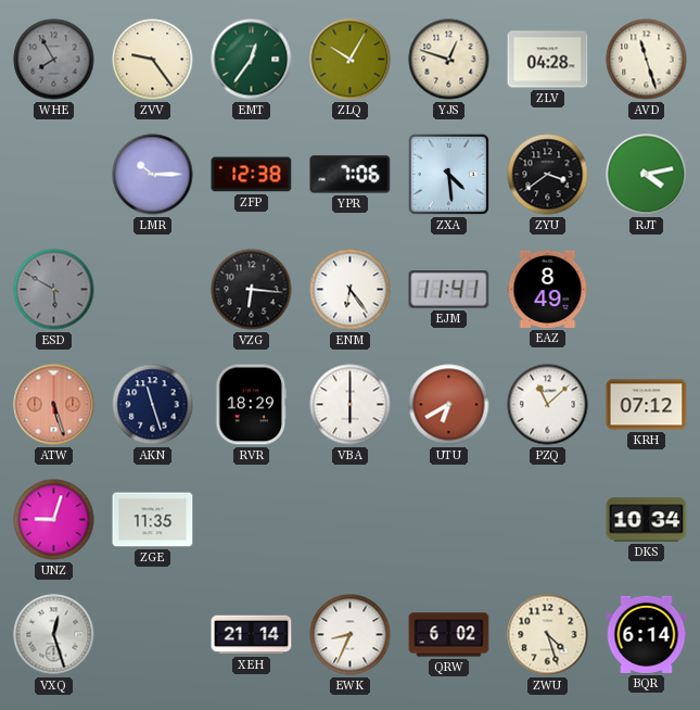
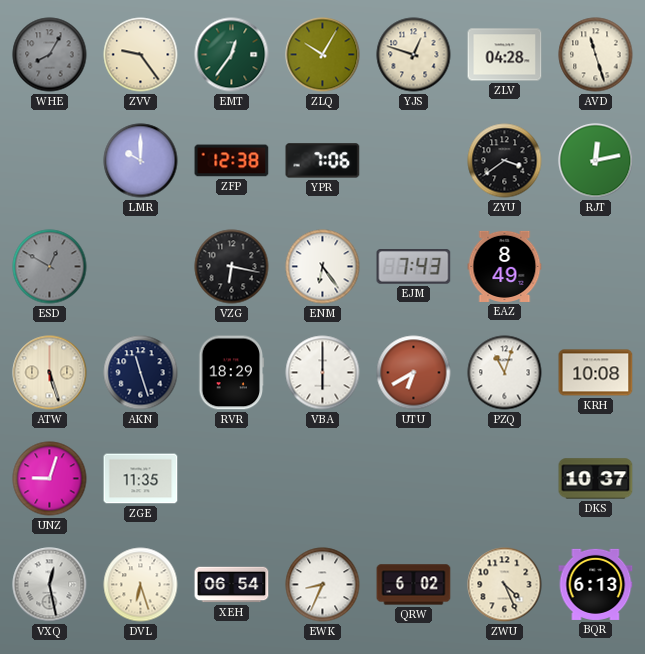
WHE: 7:55 -> 8:05 (50, 55)
LMR: 10:15 -> 10:00 (141, 161)
ZXA: 4:29 -> none (448, 174)
RJT: 4:13 -> 12:13 (596, 161)
ESD: 5:50 -> 12:50 (50, 267)
VZG: 6:16 -> 6:17 (232, 267)
EJM: 11:41 -> 7:43 (414, 267)
ATW dial: salmon -> cream (50, 373)
PZQ: 11:08 -> 11:03 (505, 373)
KRH: 07:12 -> 10:08 (596, 373)
DKS: 10:34 -> 10:37 (596, 479)
VXQ: 12:27 -> 12:28 (50, 585)
DVL: none -> 6:27 (141, 585)
XEH: 21:14 -> 06:54 (232, 585)
ZWU: 4:27 -> 4:26 (505, 585)
BQR: 6:14 -> 6:13 (596, 584)
